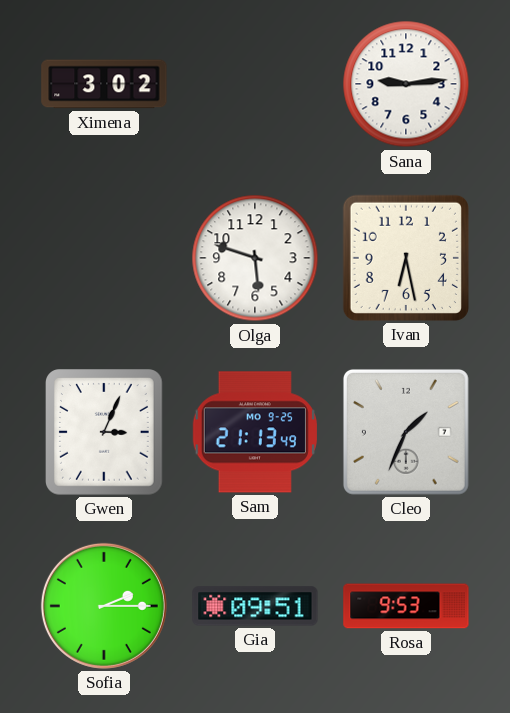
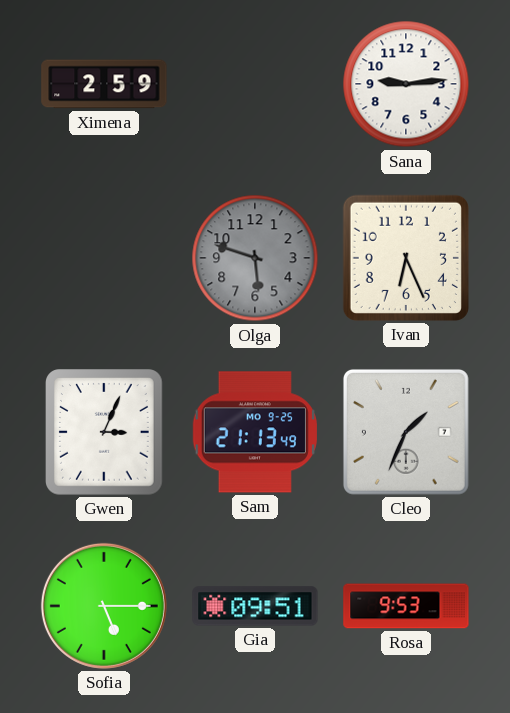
Ximena: 3:02 -> 2:59 (104, 84)
Olga dial: white -> grey (255, 258)
Ivan: 6:28 -> 6:26 (406, 258)
Sofia: 2:15 -> 5:15 (104, 606)
